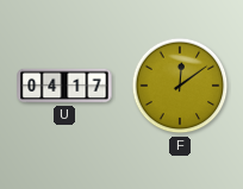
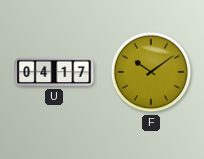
F: 12:09 -> 10:09 (151, 72)
